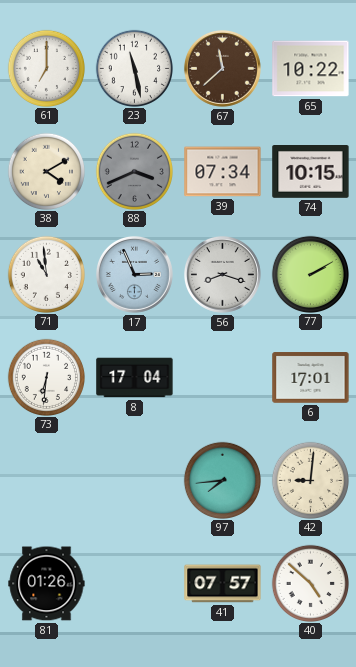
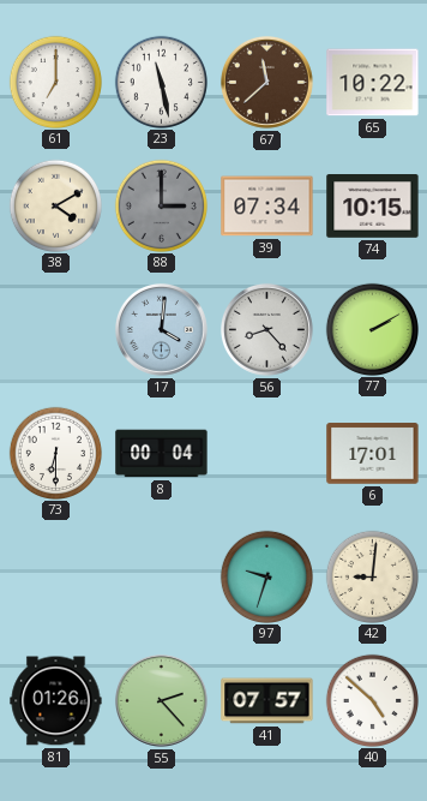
88: 3:41 -> 3:00 (161, 205)
71: 10:59 -> none (46, 274)
17: 2:56 -> 4:01 (161, 329)
56: 8:18 -> 8:23 (266, 329)
73: 6:31 -> 6:30 (55, 453)
8: 17:04 -> 00:04 (162, 454)
97: 7:44 -> 9:33 (266, 576)
55: none -> 2:23 (161, 700)
